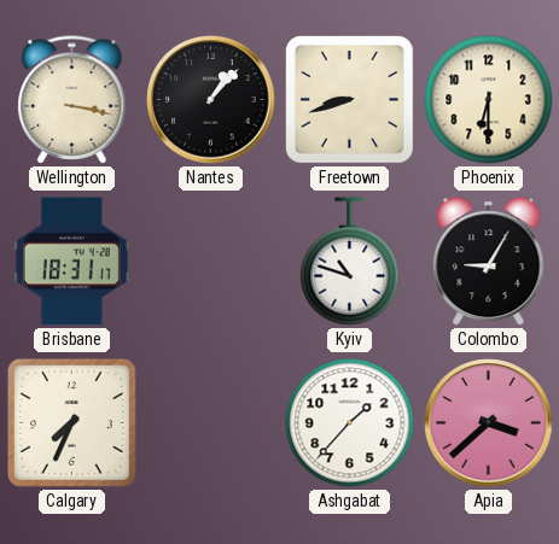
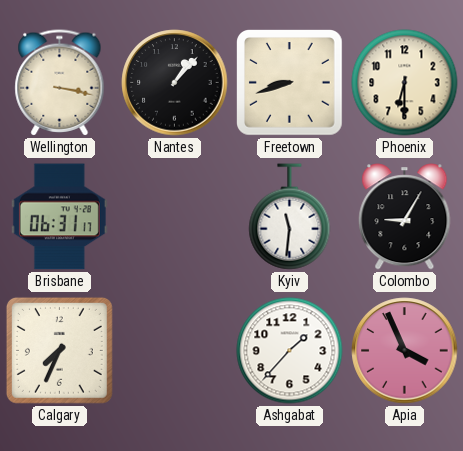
Brisbane: 18:31 -> 06:31 (59, 217)
Kyiv: 10:48 -> 11:31 (290, 217)
Apia: 3:38 -> 3:56 (405, 351)
